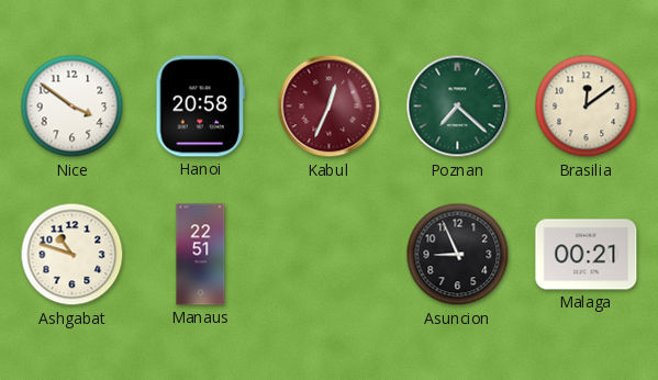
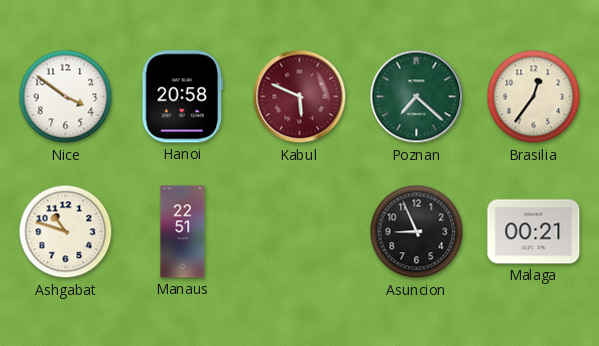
Kabul: 12:34 -> 5:49 (300, 97)
Brasilia: 12:09 -> 12:36 (534, 97)
